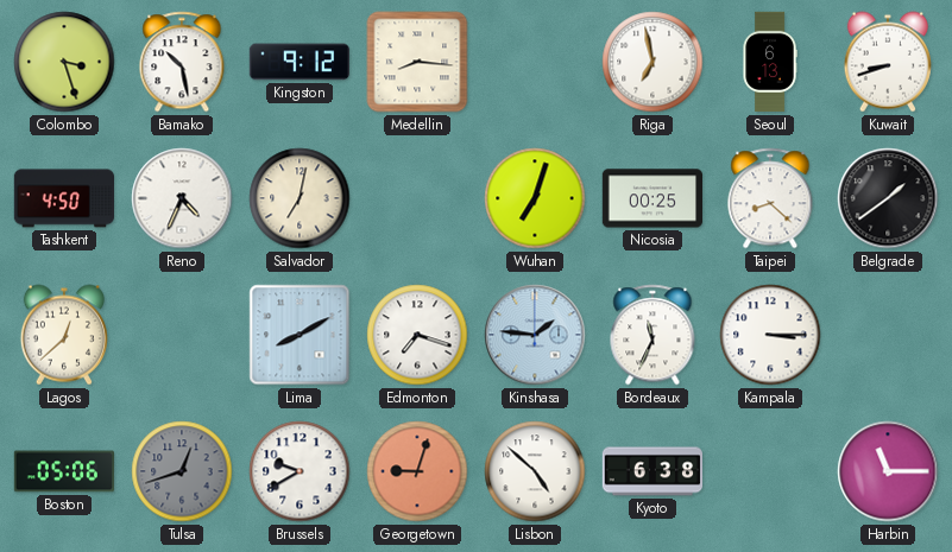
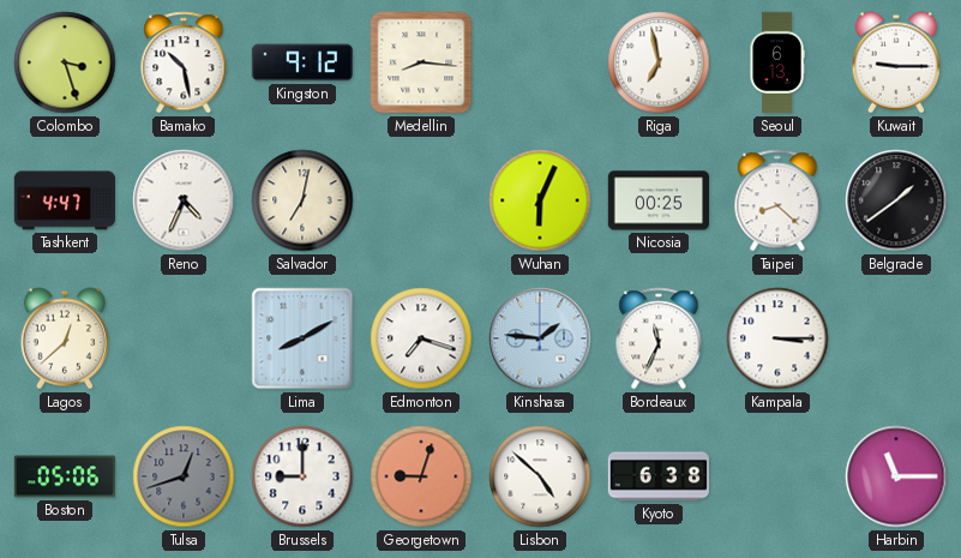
Kuwait: 8:42 -> 9:15 (896, 62)
Tashkent: 4:50 -> 4:47 (65, 200)
Wuhan: 7:03 -> 6:04 (540, 200)
Brussels: 9:40 -> 9:00 (302, 476)
